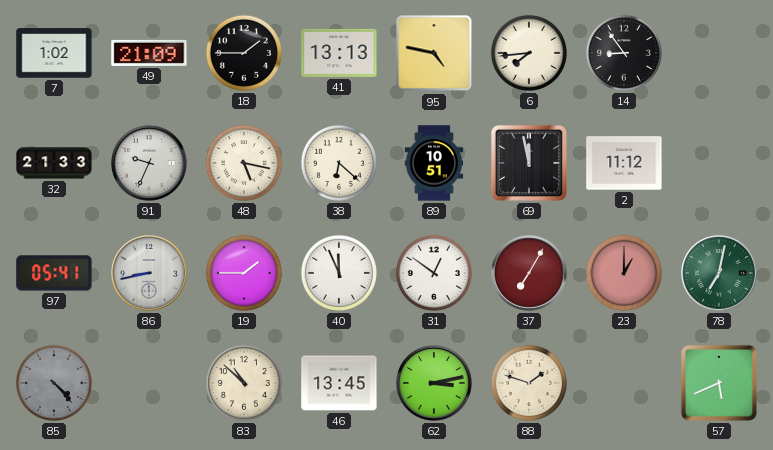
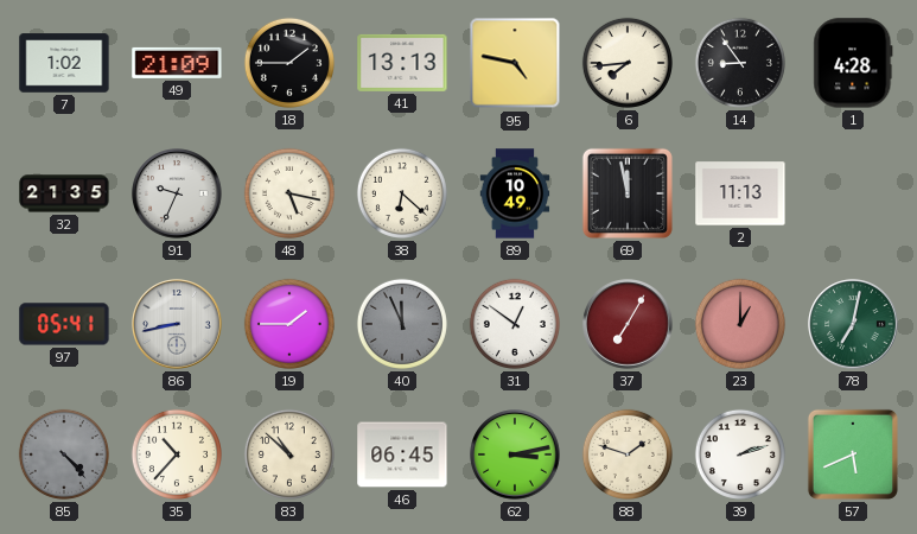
1: none -> 4:28 (853, 63)
32: 21:33 -> 21:35 (64, 193)
89: 10:51 -> 10:49 (515, 193)
2: 11:12 -> 11:13 (740, 193)
40 dial: white -> grey (402, 324)
35: none -> 10:37 (177, 454)
46: 13:45 -> 06:45 (402, 454)
39: none -> 2:12 (740, 454)
